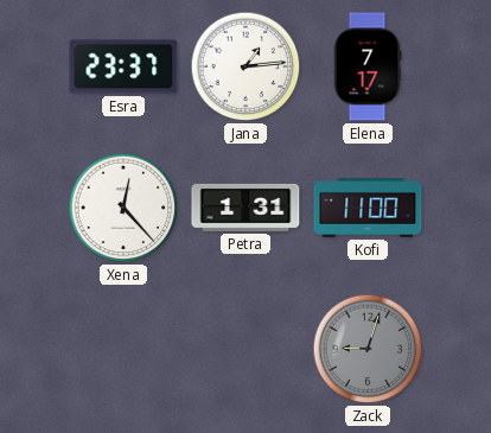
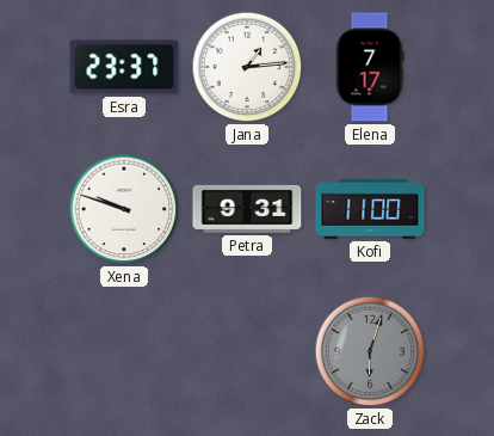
Xena: 12:23 -> 9:48 (124, 209)
Petra: 1:31 -> 9:31 (247, 209)
Zack: 9:03 -> 6:03 (370, 351)
